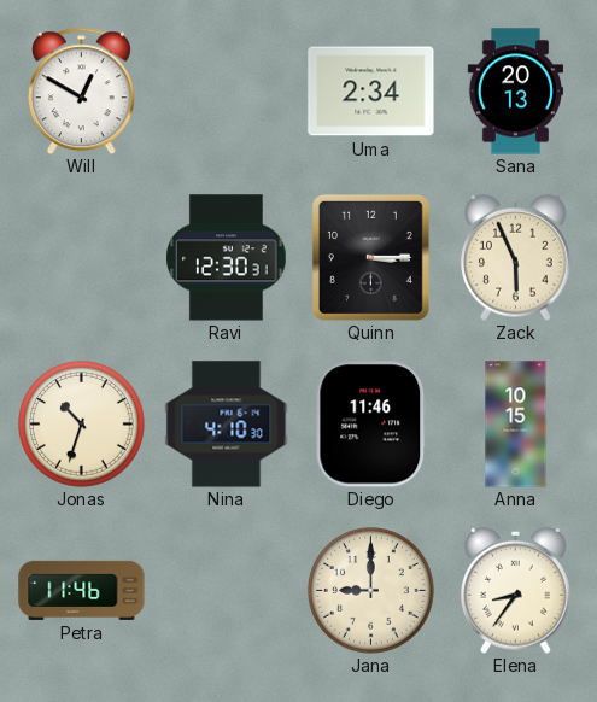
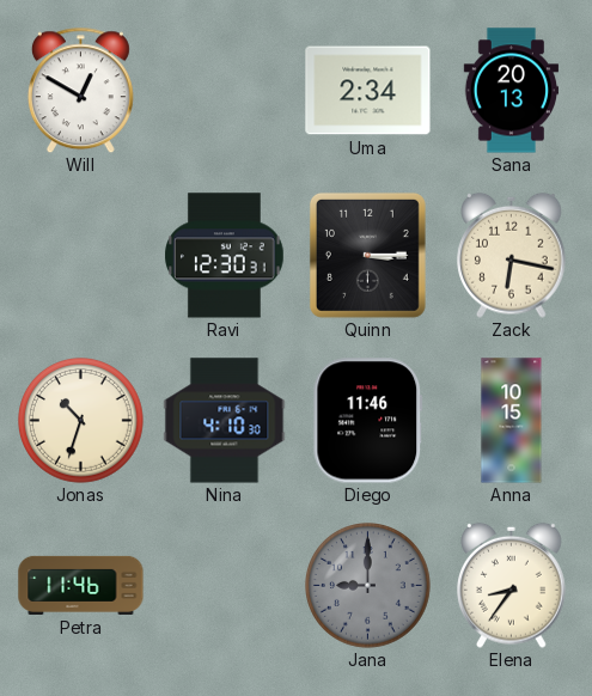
Zack: 5:56 -> 6:17 (512, 255)
Jana dial: cream -> grey (368, 586)
